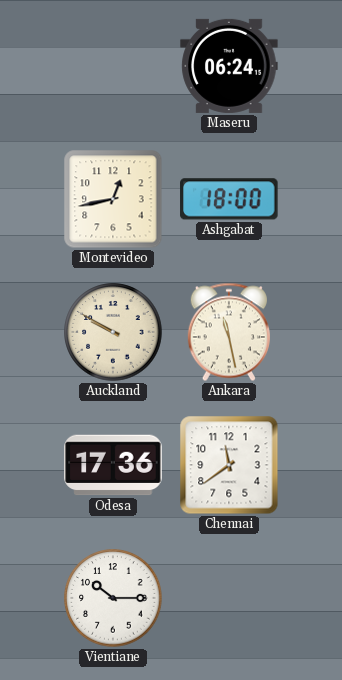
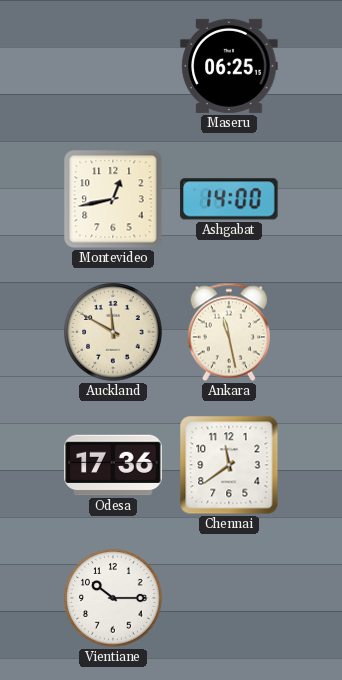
Maseru: 06:24 -> 06:25 (229, 66)
Ashgabat: 18:00 -> 14:00 (229, 199)
Auckland: 9:50 -> 11:50 (113, 332)
